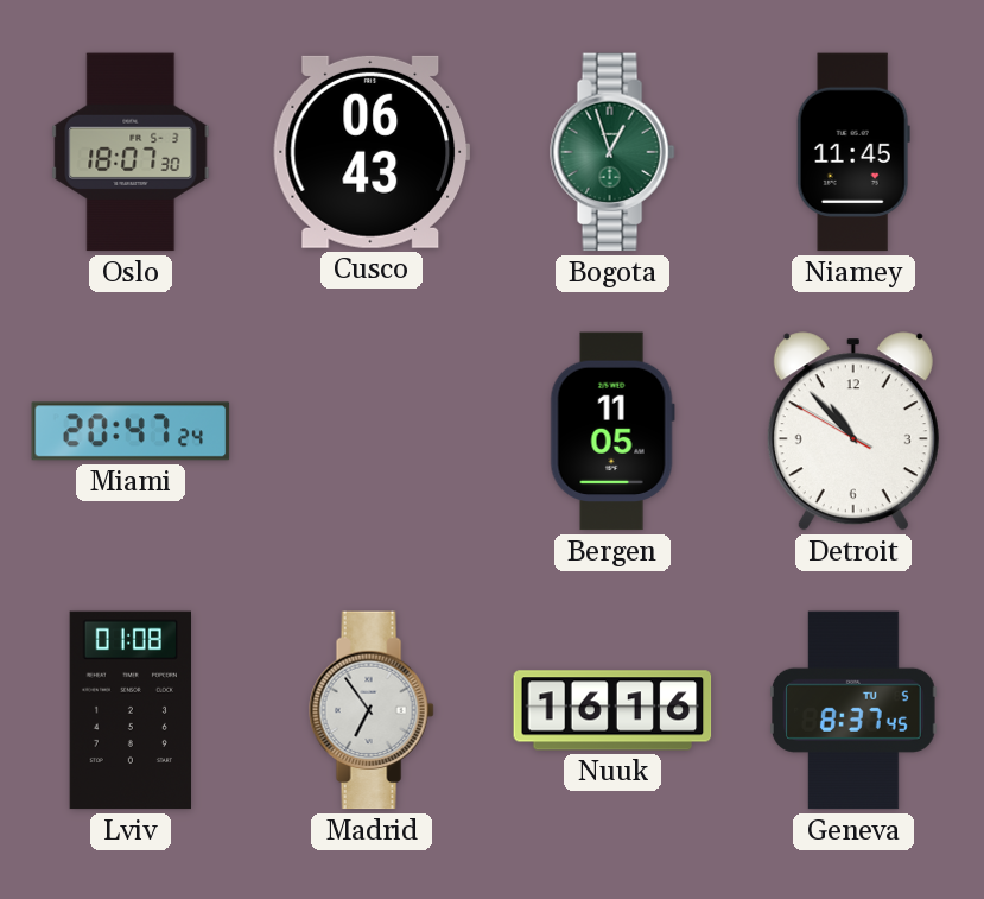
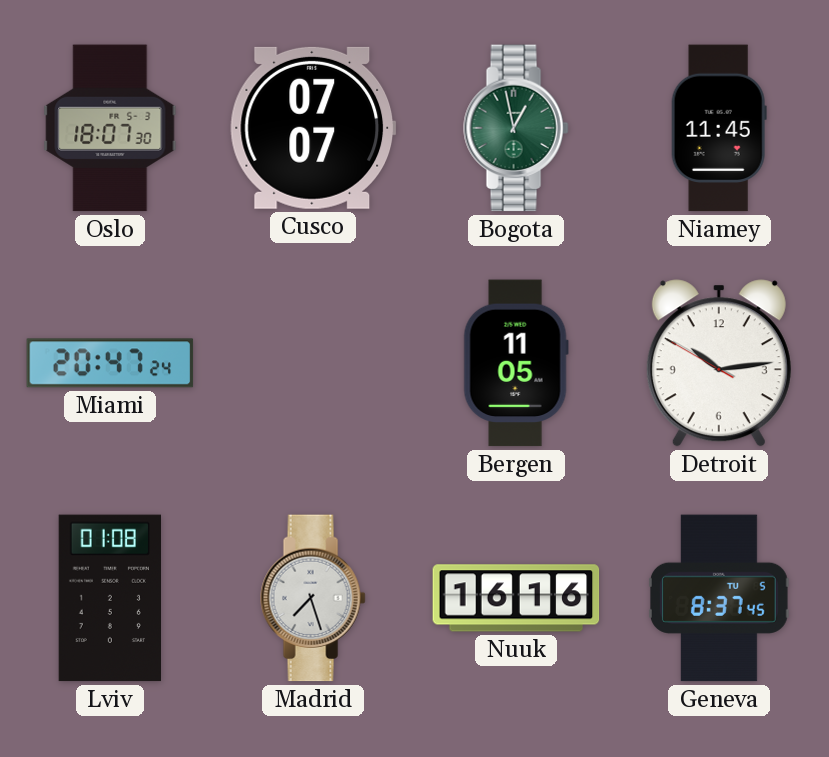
Cusco: 06:43 -> 07:07 (313, 128)
Bogota: 12:57 -> 12:58 (516, 128)
Detroit: 10:52 -> 10:13 (719, 363)
Madrid: 6:54 -> 7:27 (313, 598)
